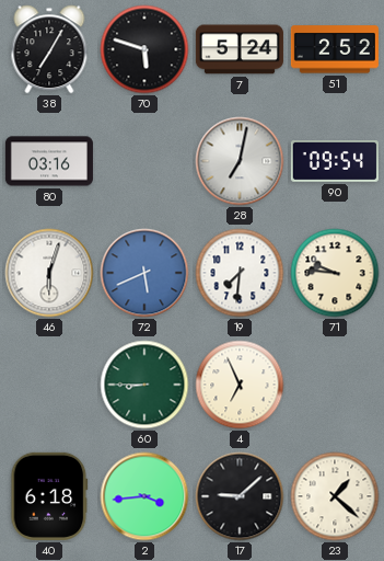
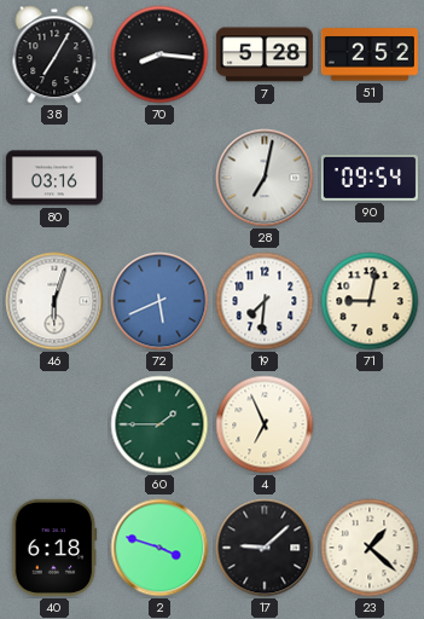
70: 5:48 -> 8:16 (159, 54)
7: 5:24 -> 5:28 (265, 54)
71: 9:46 -> 9:02 (370, 301)
60: 8:45 -> 1:45 (159, 424)
2: 3:44 -> 3:48 (159, 548)
